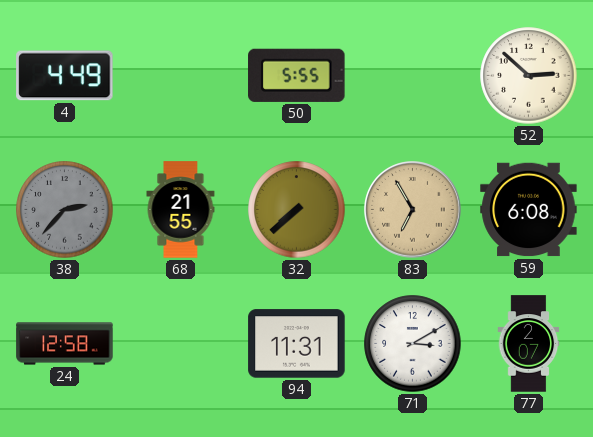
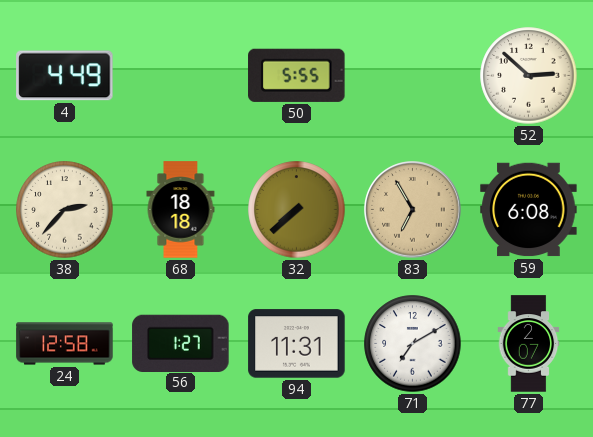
38 dial: grey -> cream (65, 210)
68: 21:55 -> 18:18 (181, 210)
56: none -> 1:27 (181, 343)
71: 3:10 -> 7:10 (413, 344)
